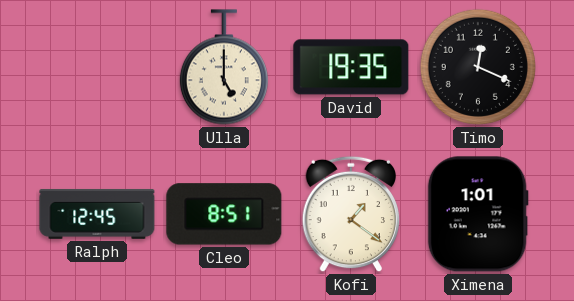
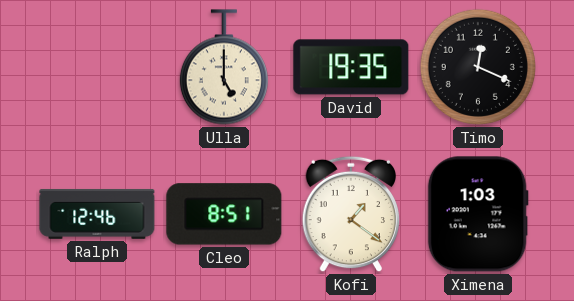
Ralph: 12:45 -> 12:46 (97, 214)
Ximena: 1:01 -> 1:03 (478, 214)
